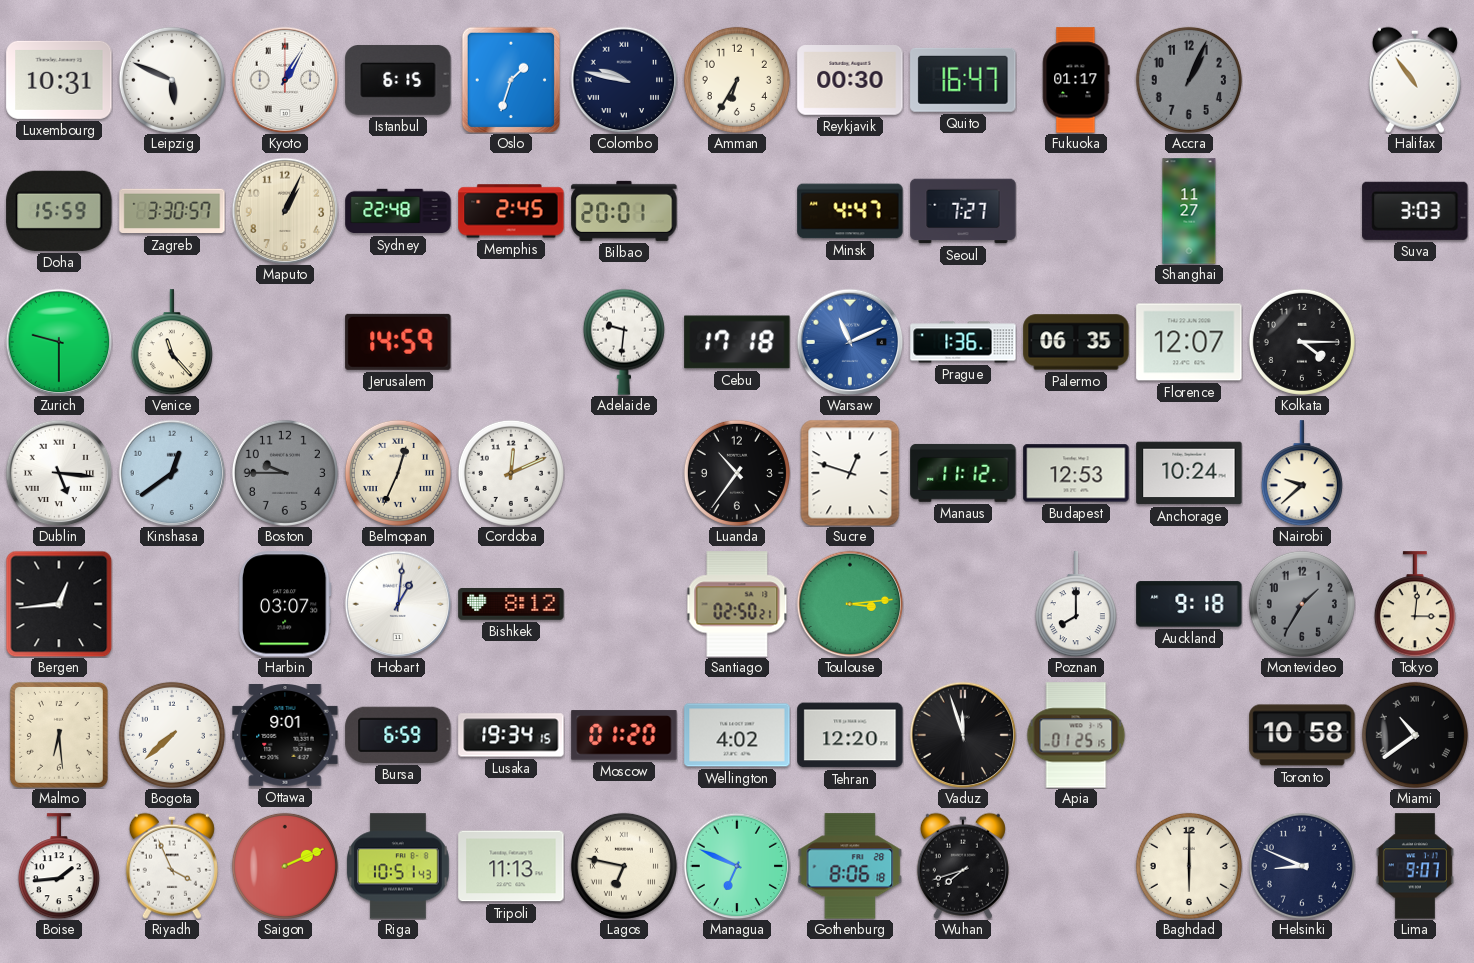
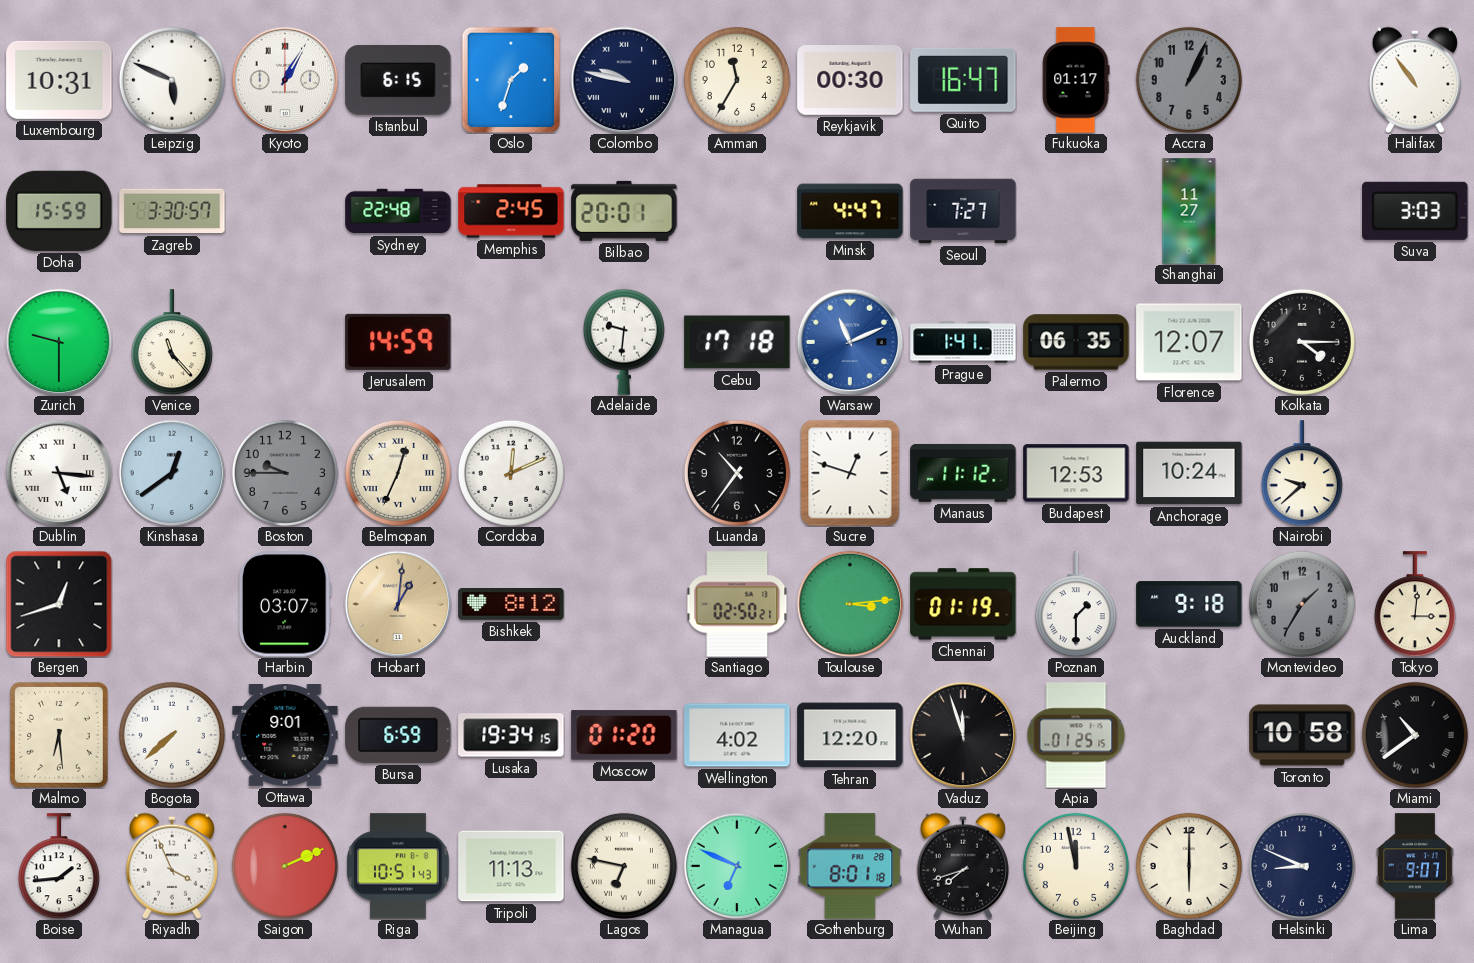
Amman: 6:35 -> 11:35 (737, 80)
Maputo: 1:04 -> none (285, 211)
Prague: 1:36 -> 1:41 (963, 342)
Bergen: 12:44 -> 12:42 (59, 604)
Hobart dial: white -> champagne (398, 604)
Chennai: none -> 01:19 (963, 604)
Poznan: 8:00 -> 1:30 (1076, 604)
Gothenburg: 8:06 -> 8:01 (850, 866)
Beijing: none -> 11:58 (1076, 866)
